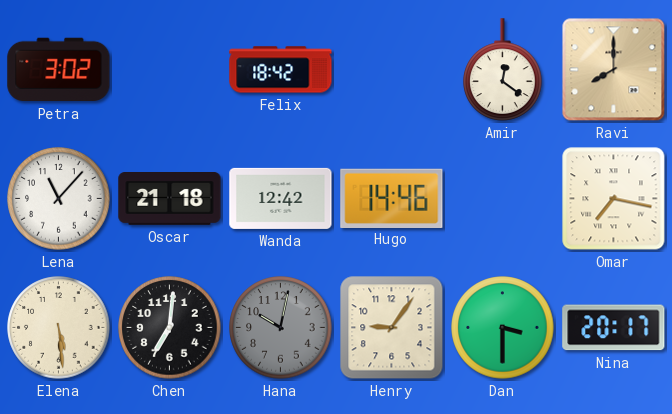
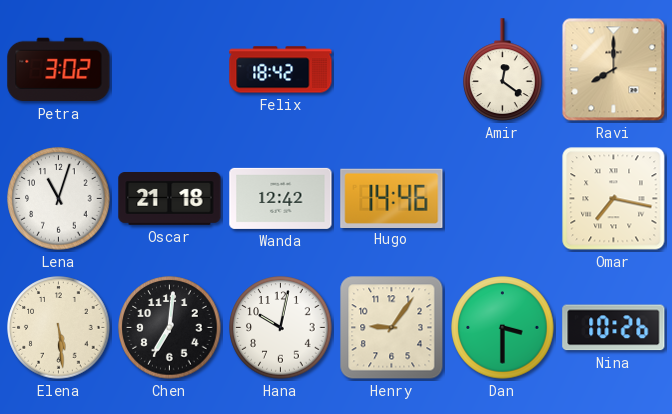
Lena: 11:07 -> 11:03 (59, 199)
Hana dial: grey -> white (281, 328)
Nina: 20:17 -> 10:26 (614, 328)
